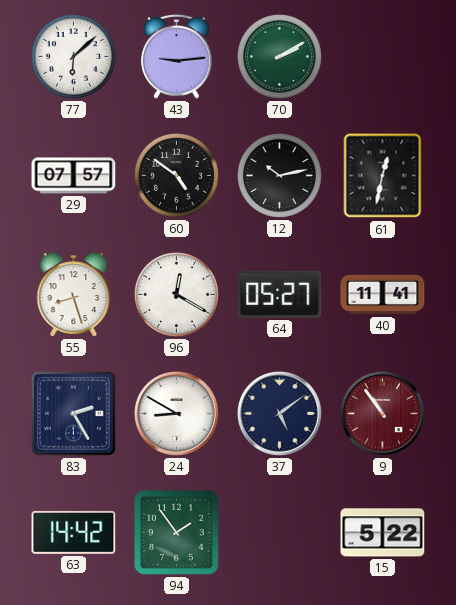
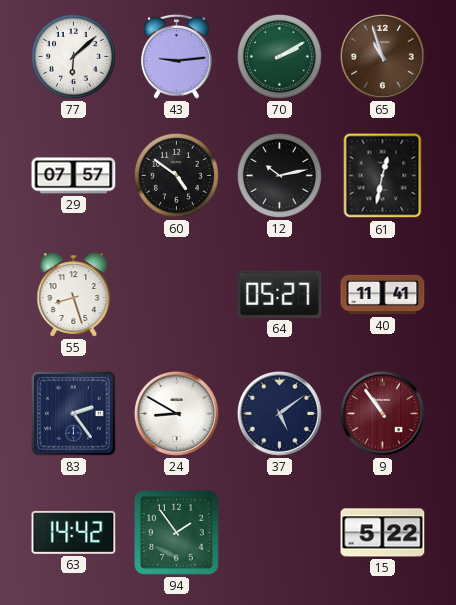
65: none -> 10:57 (383, 57)
96: 12:20 -> none (176, 294)
83: 2:25 -> 2:24 (74, 414)
